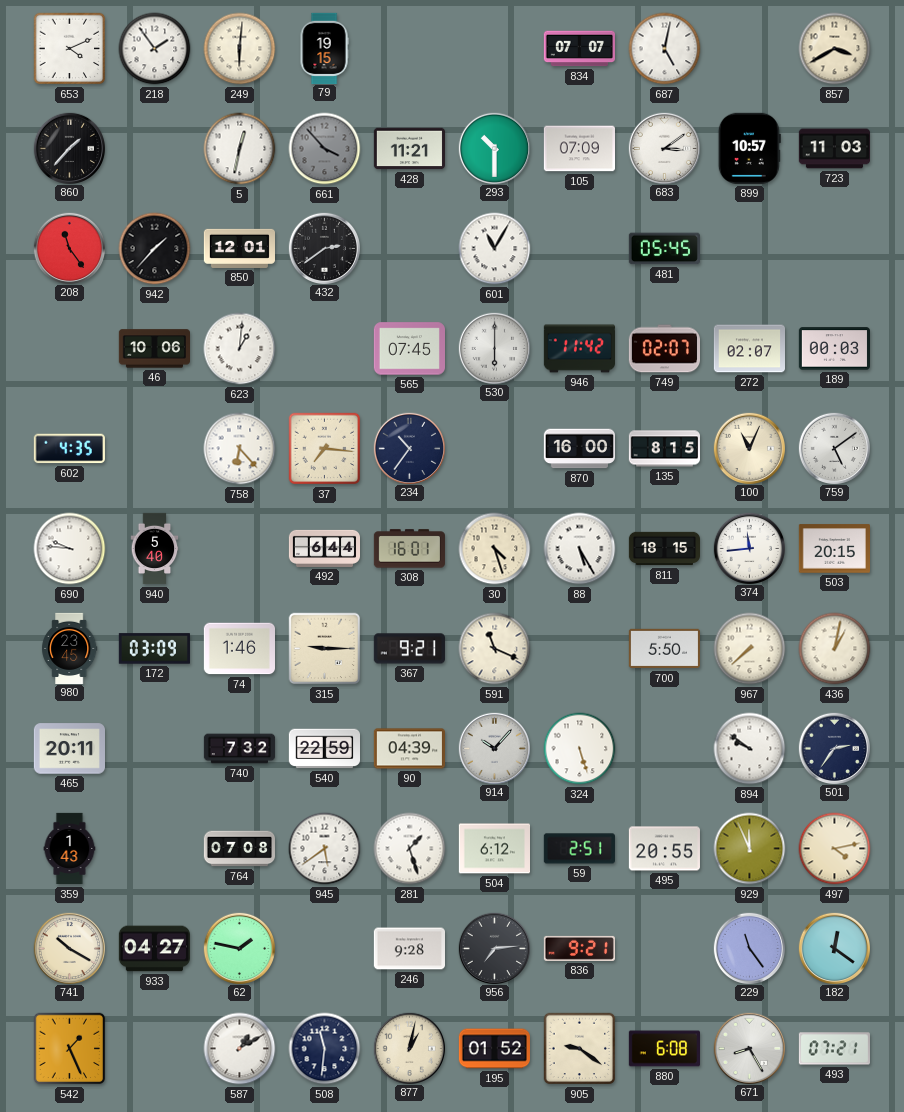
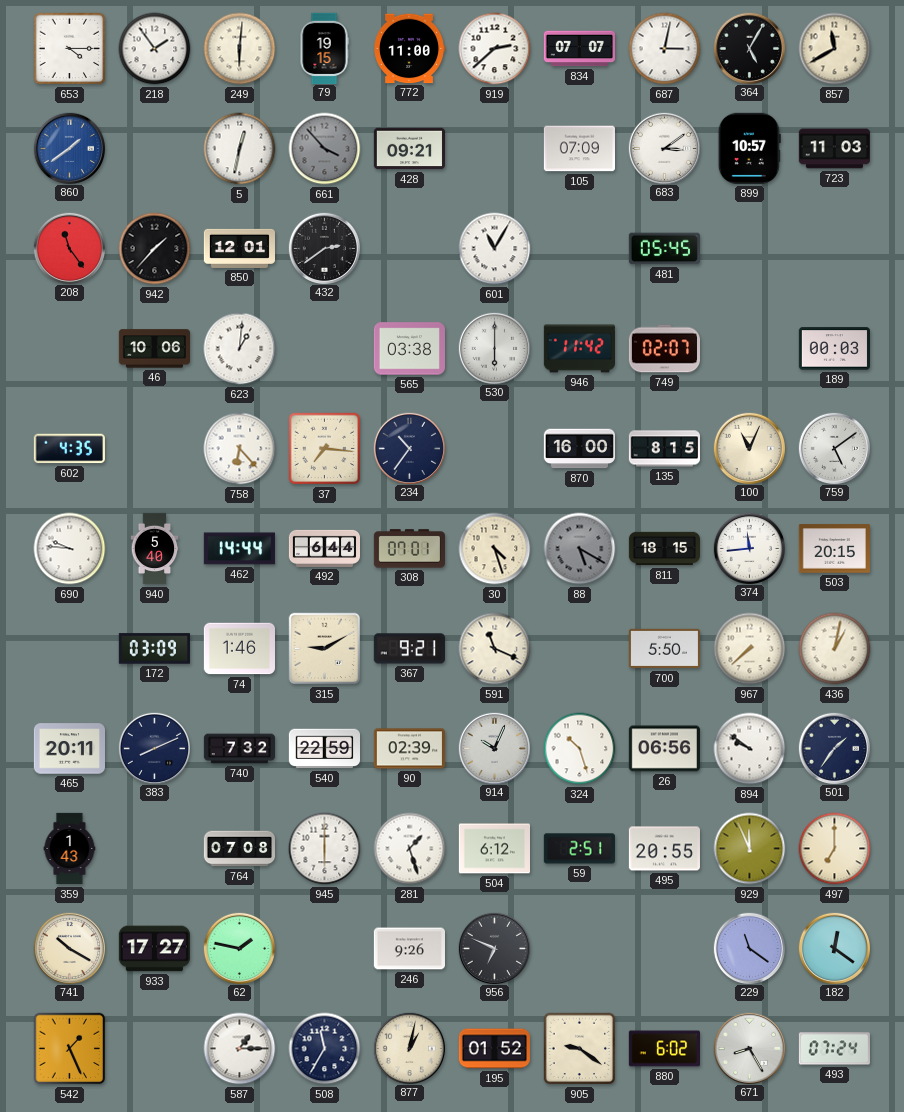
653: 4:11 -> 4:15 (70, 49)
772: none -> 11:00 (409, 49)
919: none -> 2:38 (495, 49)
687: 5:02 -> 3:02 (665, 49)
364: none -> 5:05 (749, 48)
857: 3:40 -> 11:40 (835, 49)
860: 1:37 -> 1:39 (69, 148)
860 dial: black -> blue (69, 148)
428: 11:21 -> 09:21 (409, 149)
293: 10:30 -> none (494, 148)
565: 07:45 -> 03:38 (409, 349)
272: 02:07 -> none (749, 349)
462: none -> 14:44 (239, 549)
308: 16:01 -> 07:01 (409, 549)
88: 5:25 -> 5:20 (580, 549)
88 dial: white -> grey (580, 549)
980: 23:45 -> none (70, 648)
315: 9:15 -> 9:10 (325, 649)
383: none -> 8:11 (154, 748)
90: 04:39 -> 02:39 (409, 749)
914: 10:07 -> 10:04 (494, 748)
324: 5:27 -> 10:27 (580, 749)
26: none -> 06:56 (664, 749)
501: 2:36 -> 1:36 (834, 748)
945: 5:39 -> 6:00 (325, 849)
497: 4:13 -> 7:00 (835, 849)
933: 04:27 -> 17:27 (154, 949)
246: 9:28 -> 9:26 (409, 949)
956: 7:14 -> 6:49 (494, 948)
836: 9:21 -> none (579, 948)
229: 11:24 -> 11:21 (749, 948)
587: 1:10 -> 1:15 (240, 1049)
508: 11:31 -> 11:35 (325, 1049)
880: 6:08 -> 6:02 (664, 1049)
493: 07:21 -> 07:24 (834, 1049)
